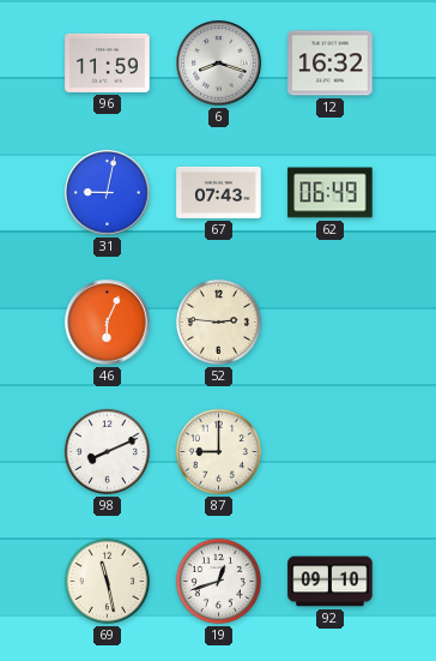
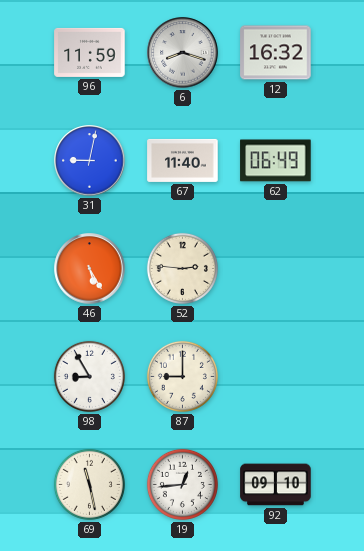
67: 07:43 -> 11:40 (183, 160)
46: 6:04 -> 5:25 (90, 269)
98: 8:11 -> 8:55 (89, 376)
19: 12:42 -> 12:44 (182, 484)
